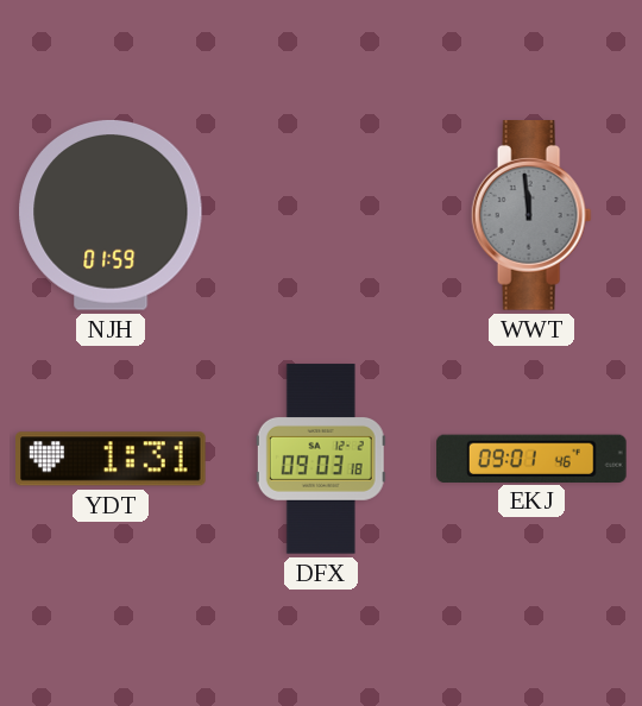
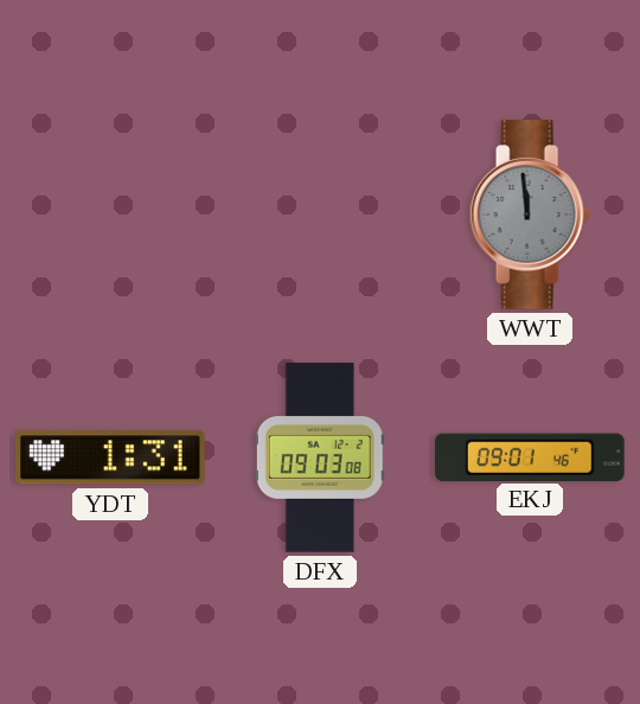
NJH: 01:59 -> none (111, 215)
DFX: 09:03:18 -> 09:03:08 (320, 457)
